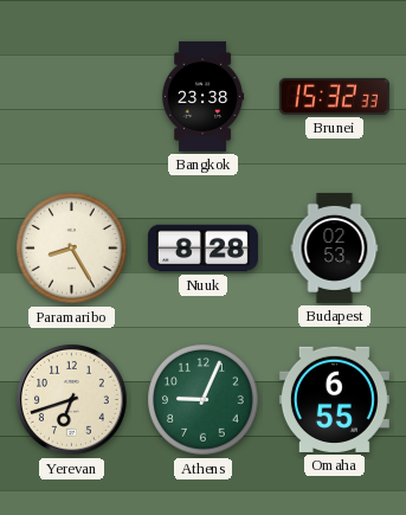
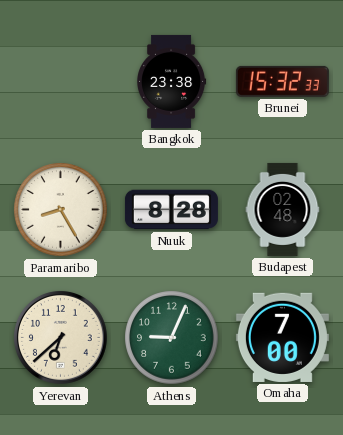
Budapest: 02:53 -> 02:48 (283, 209)
Yerevan: 6:42 -> 6:38 (60, 337)
Omaha: 6:55 -> 7:00 (282, 337)
